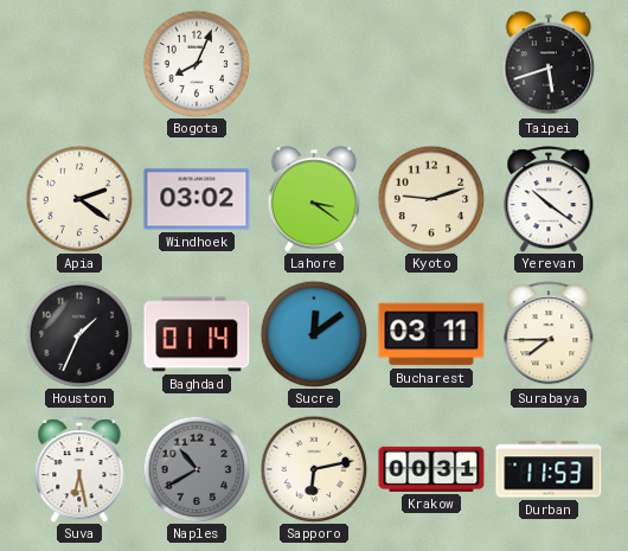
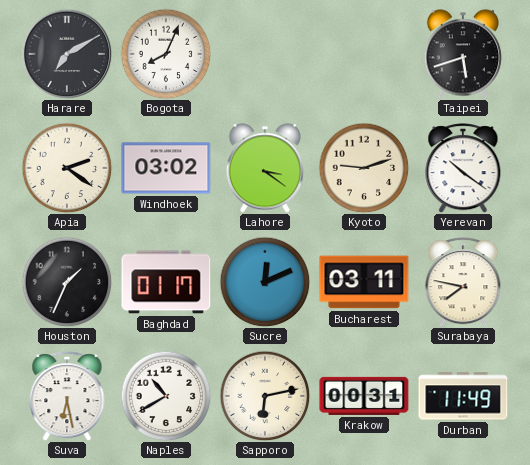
Harare: none -> 7:10 (67, 54)
Baghdad: 01:14 -> 01:17 (166, 282)
Sucre: 12:09 -> 12:11 (265, 282)
Surabaya: 7:45 -> 7:47 (463, 282)
Naples dial: grey -> white (166, 396)
Durban: 11:53 -> 11:49 (463, 396)
